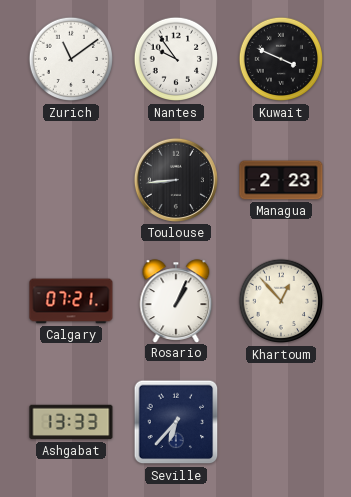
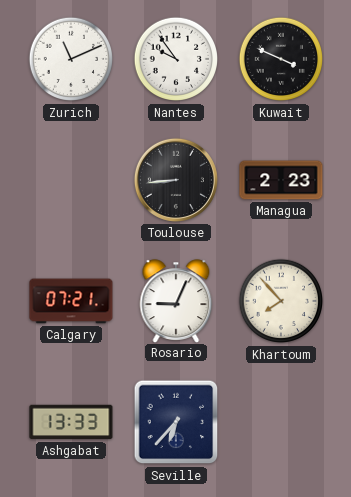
Zurich: 11:09 -> 11:11 (71, 59)
Rosario: 1:04 -> 9:04 (176, 301)
Khartoum: 12:53 -> 7:53 (281, 301)
